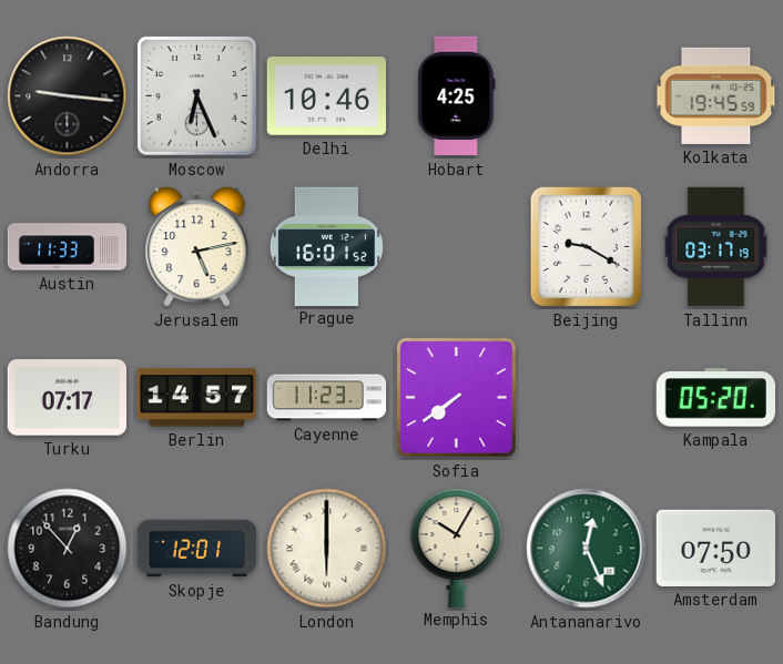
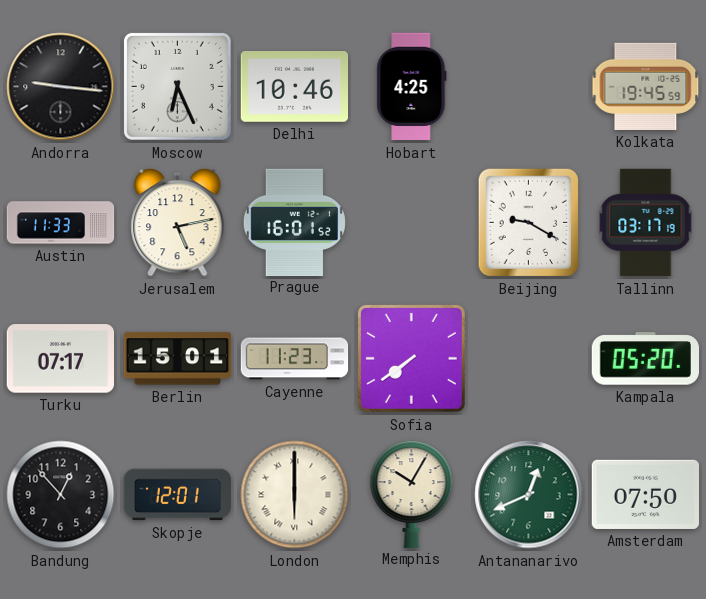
Berlin: 14:57 -> 15:01 (178, 359)
Antananarivo: 12:26 -> 12:41 (529, 495)
